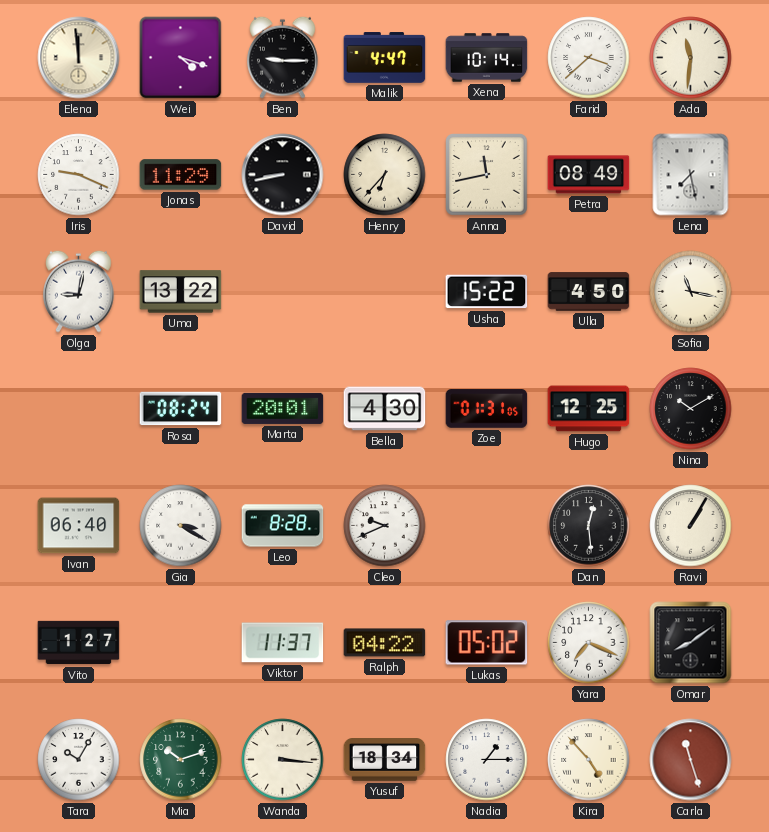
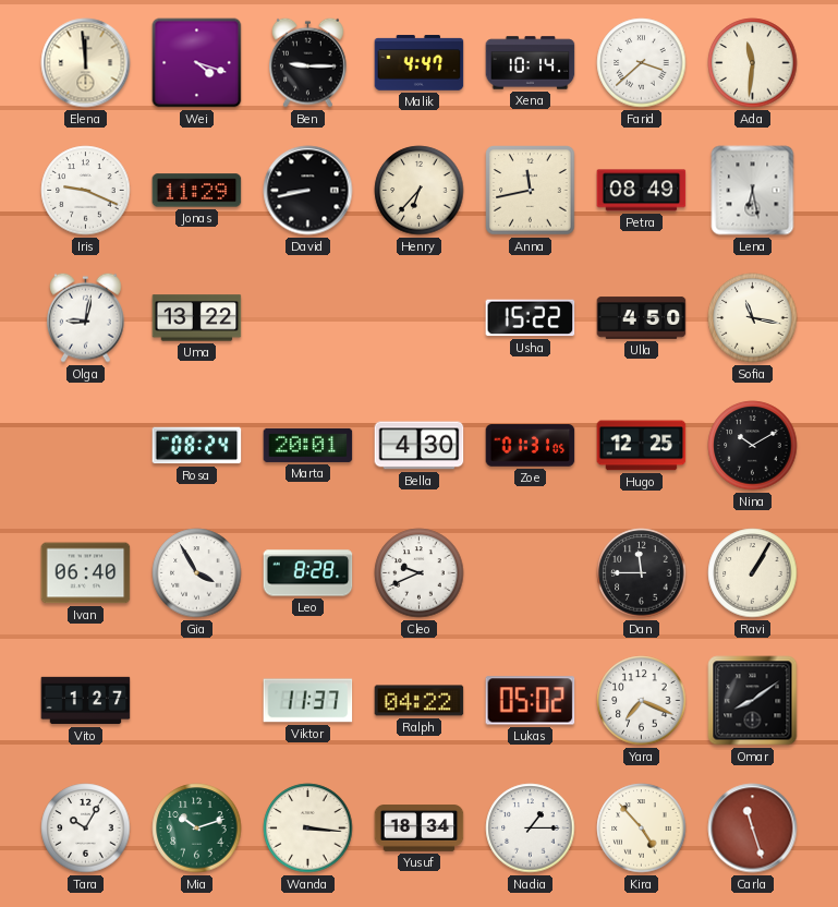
Lena: 7:28 -> 6:28 (753, 191)
Gia: 3:20 -> 3:55 (197, 573)
Dan: 12:29 -> 11:45 (642, 573)
